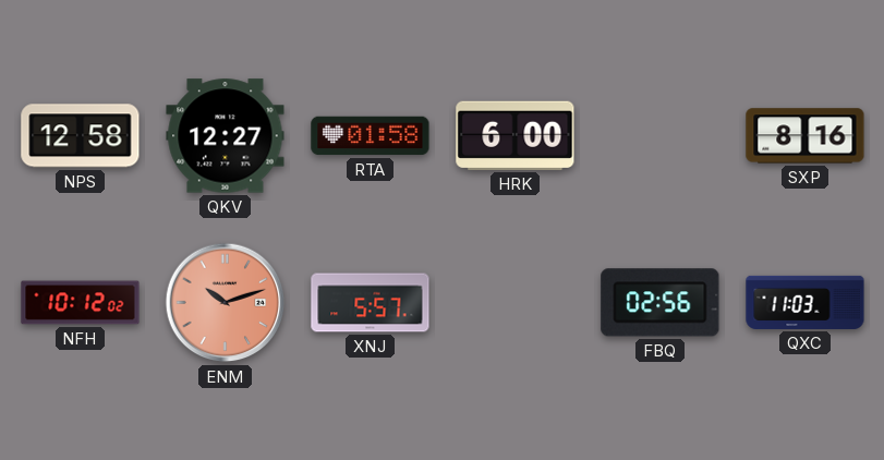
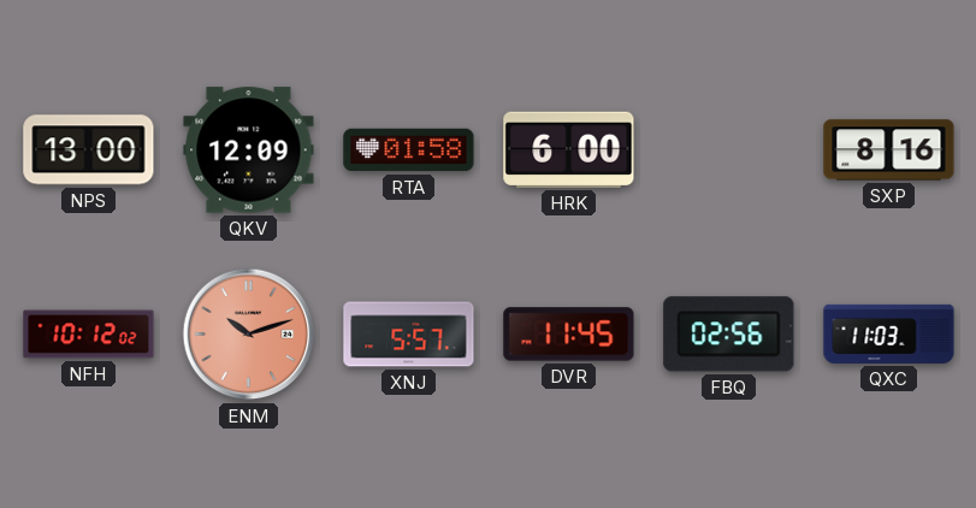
NPS: 12:58 -> 13:00 (89, 150)
QKV: 12:27 -> 12:09 (249, 150)
DVR: none -> 11:45 (569, 335)
